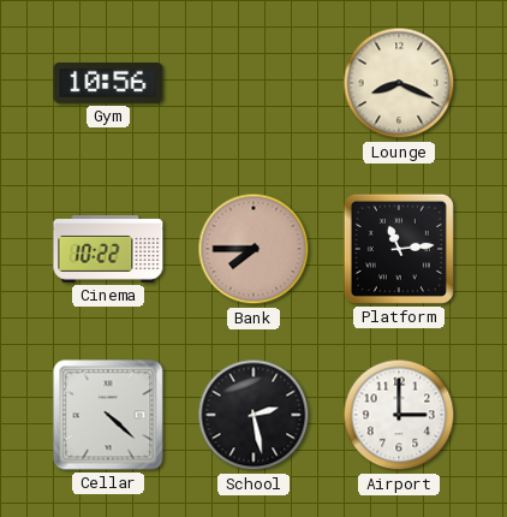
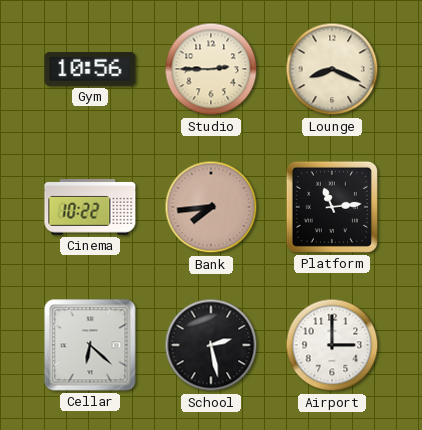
Studio: none -> 2:45 (211, 69)
Bank: 7:45 -> 7:44 (211, 207)
Cellar: 4:22 -> 6:22 (90, 345)
